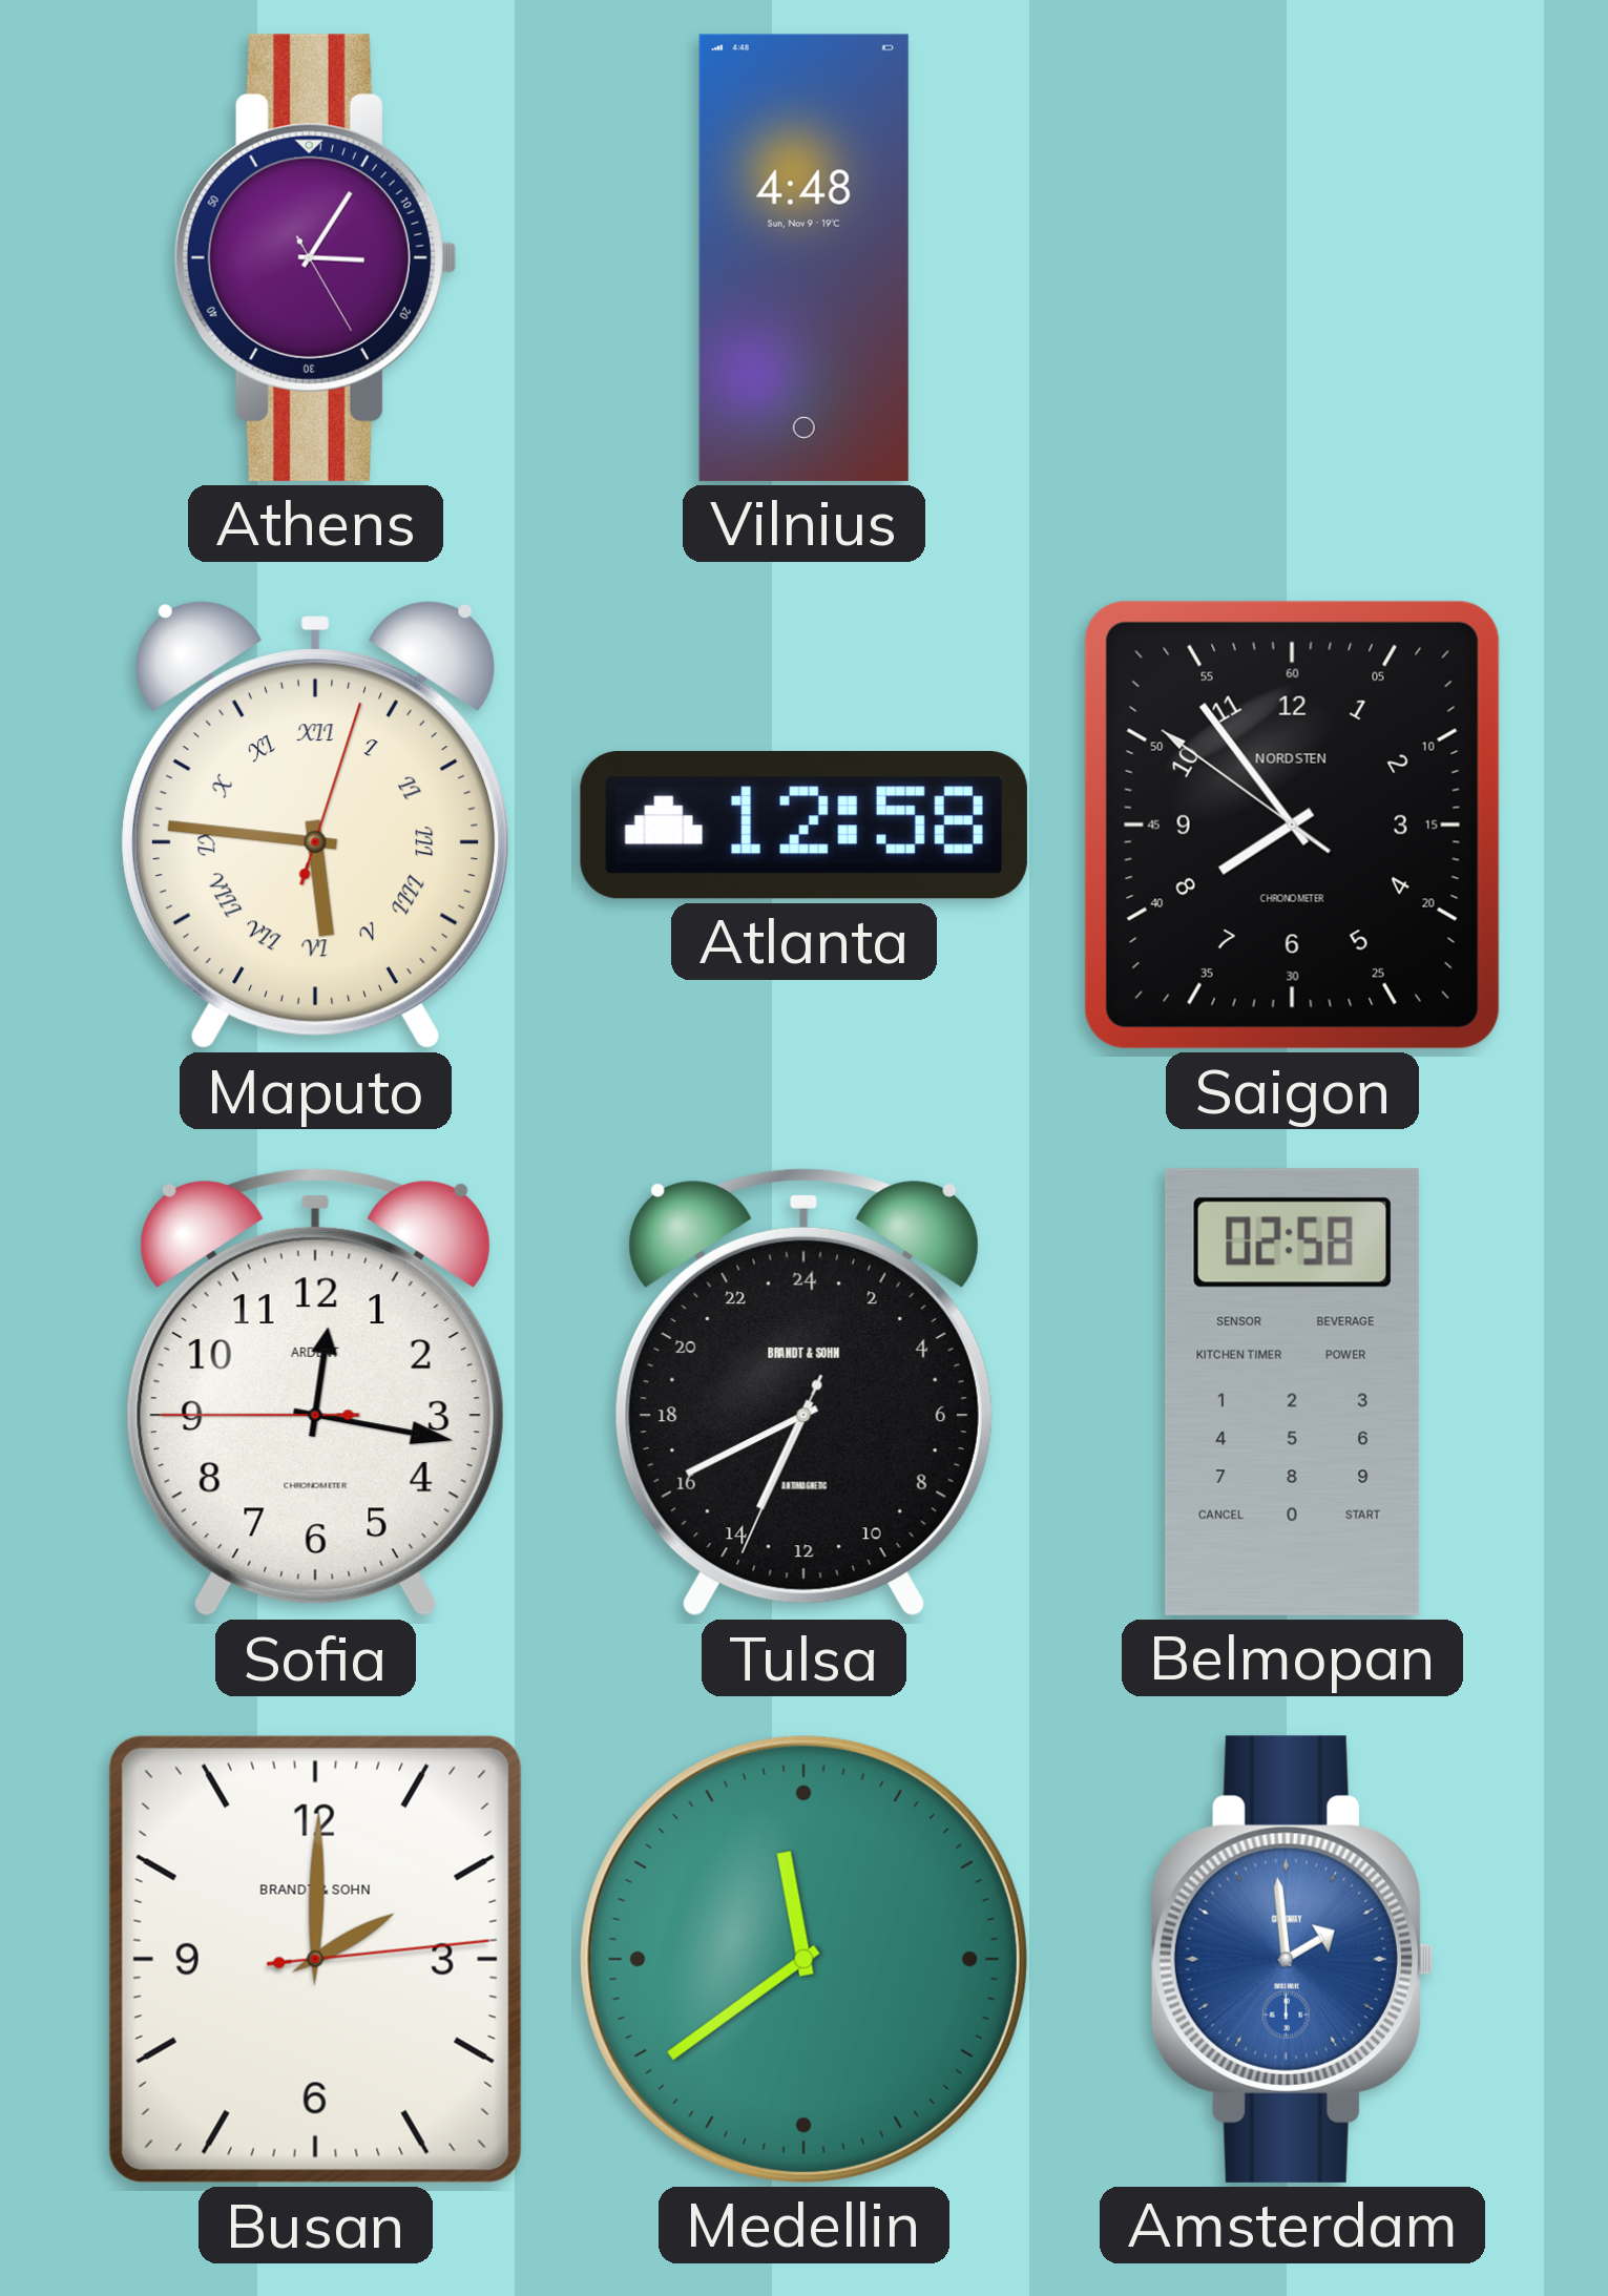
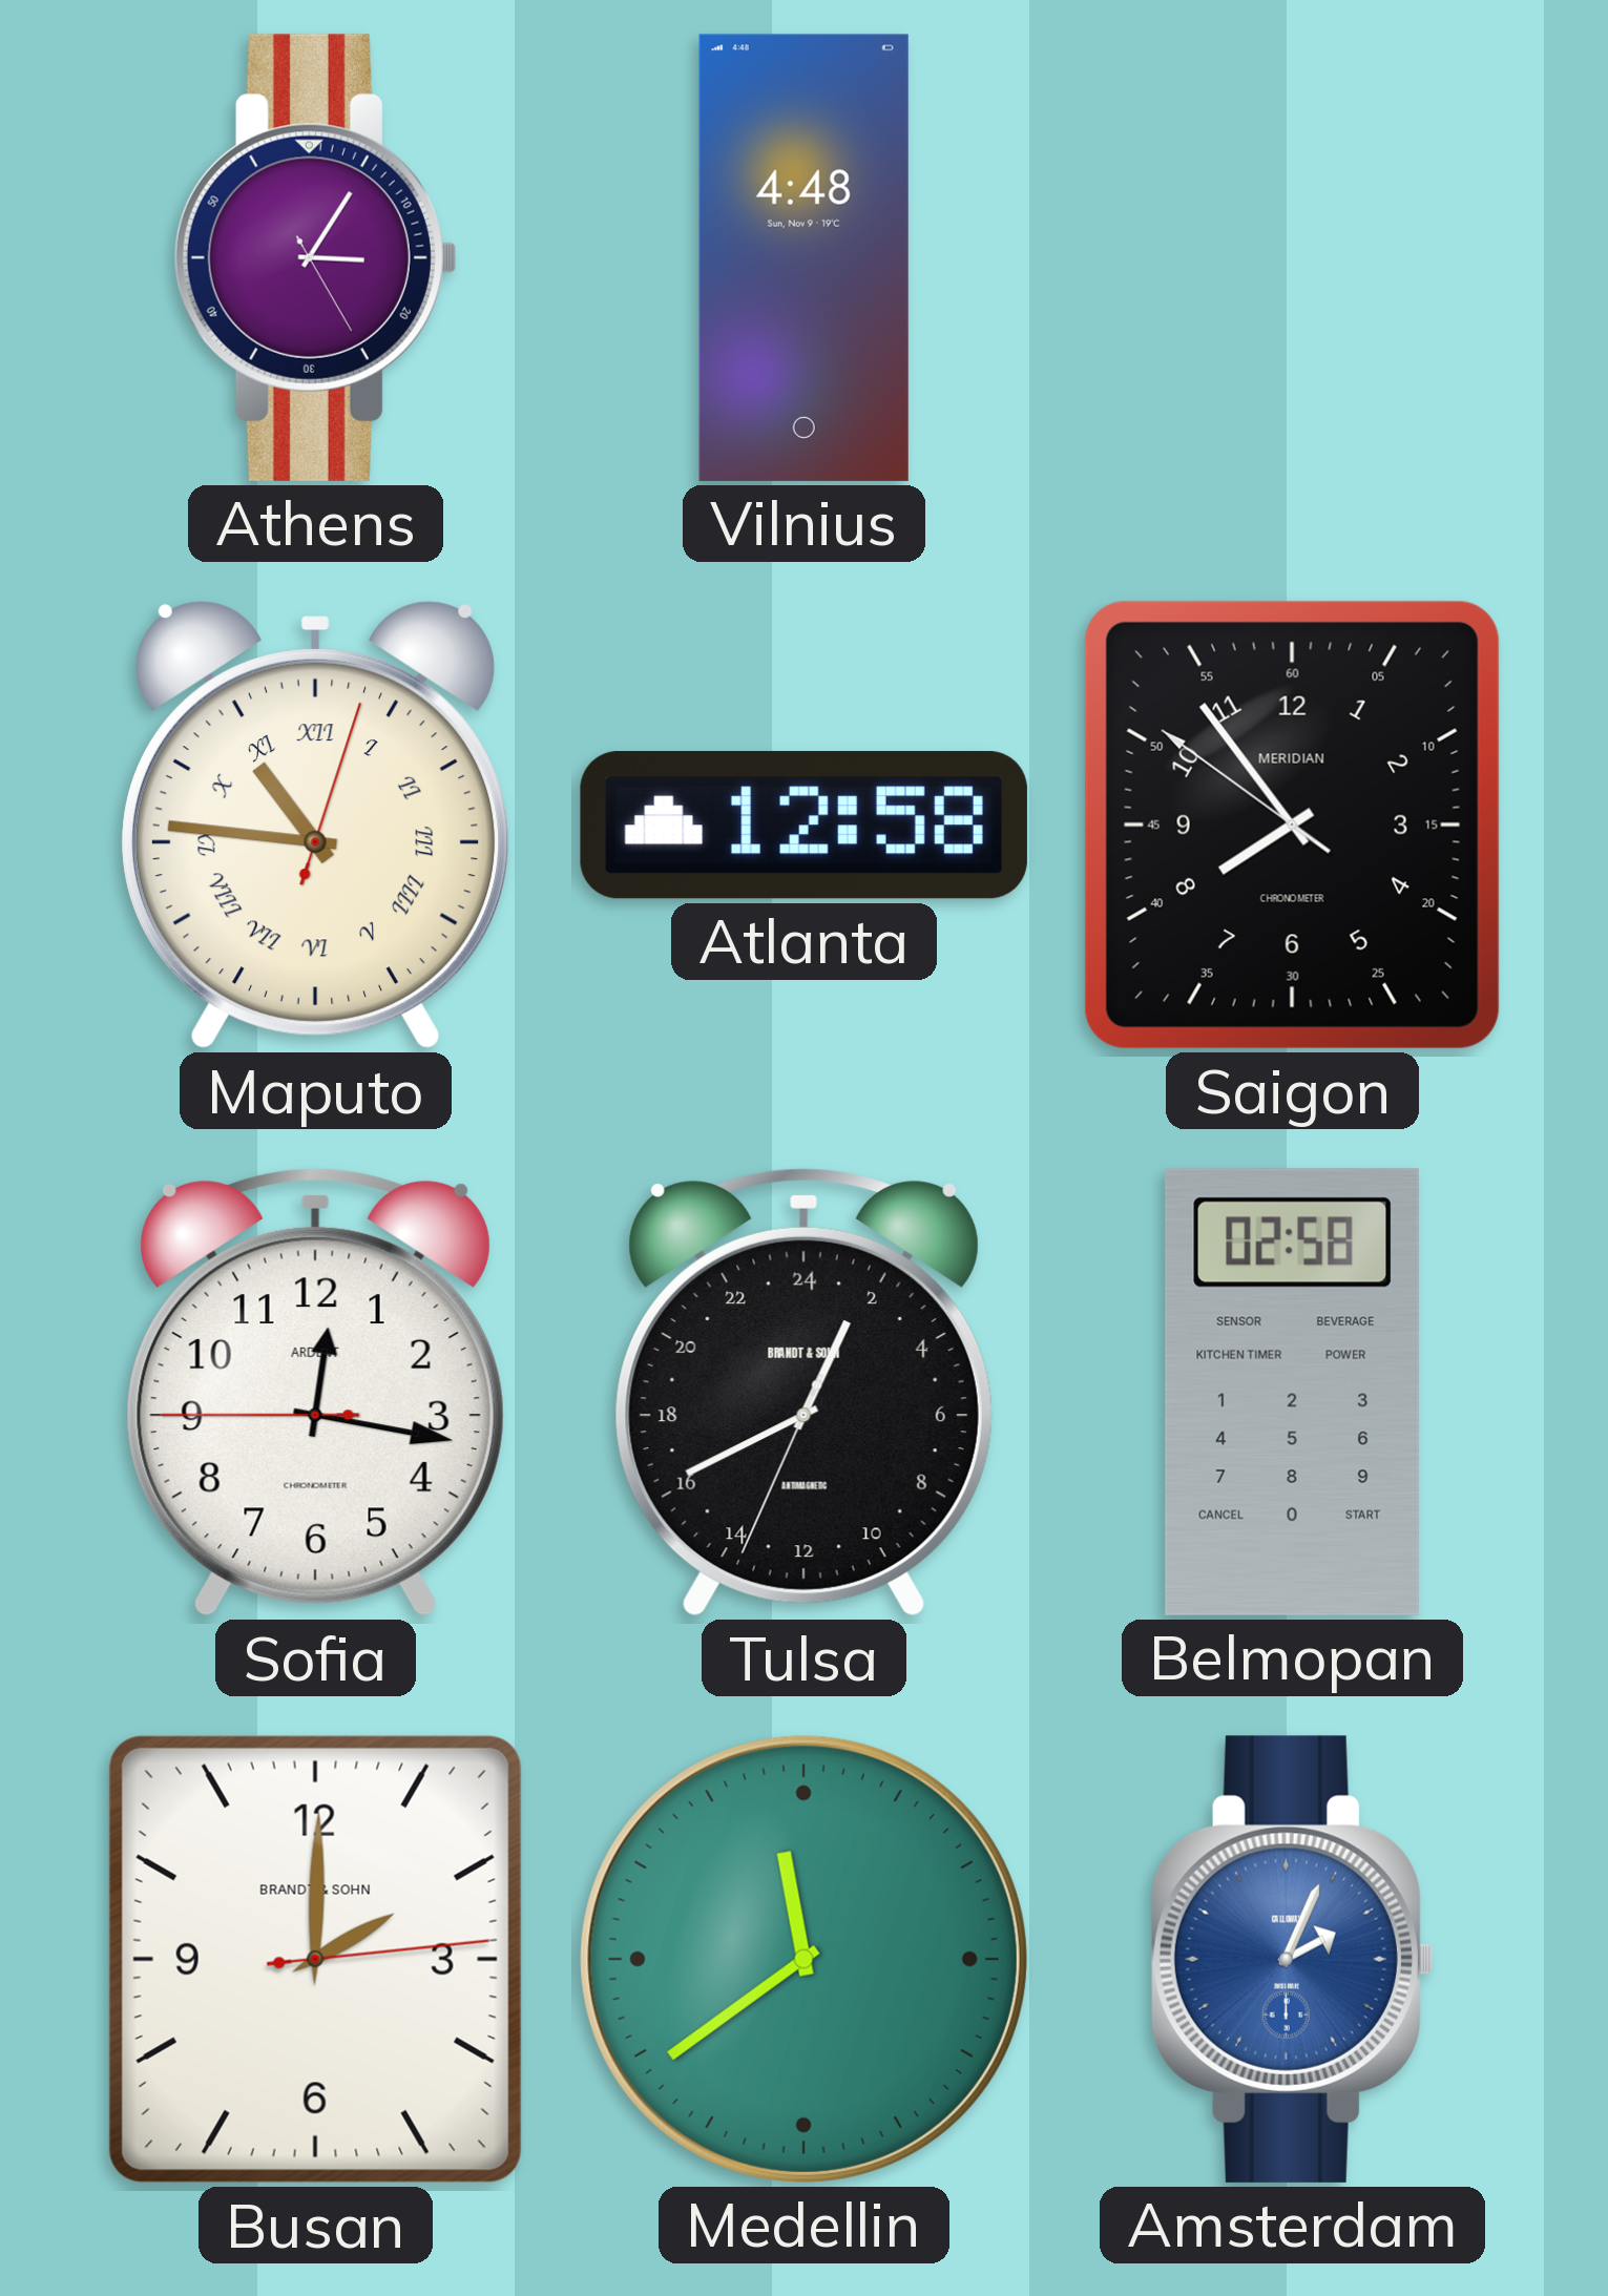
Maputo: 5:46 -> 10:46 (315, 826)
Saigon brand: NORDSTEN -> MERIDIAN (1292, 825)
Tulsa: 13:40 -> 1:40 (803, 1392)
Amsterdam: 1:59 -> 2:04 (1292, 1959)
